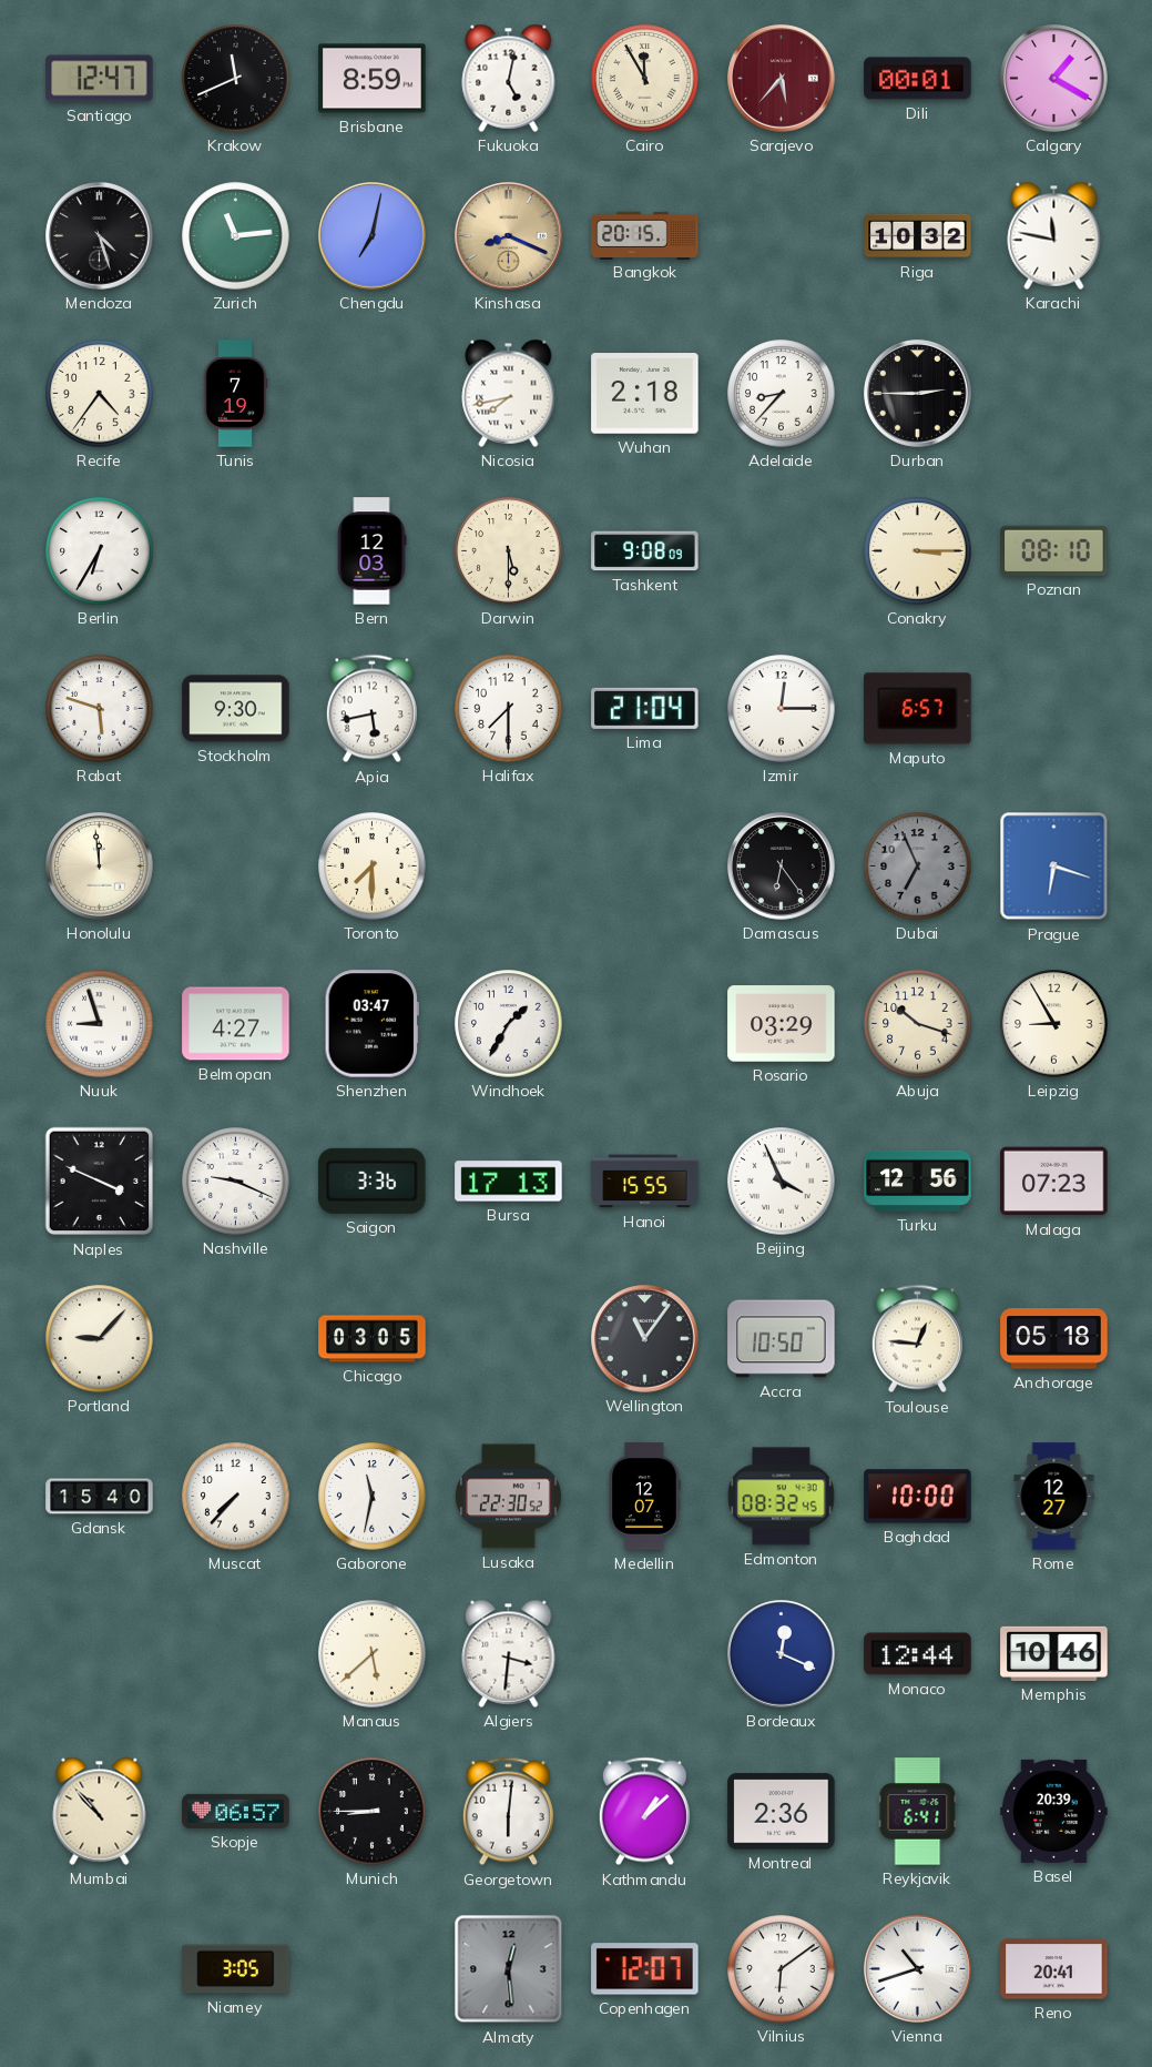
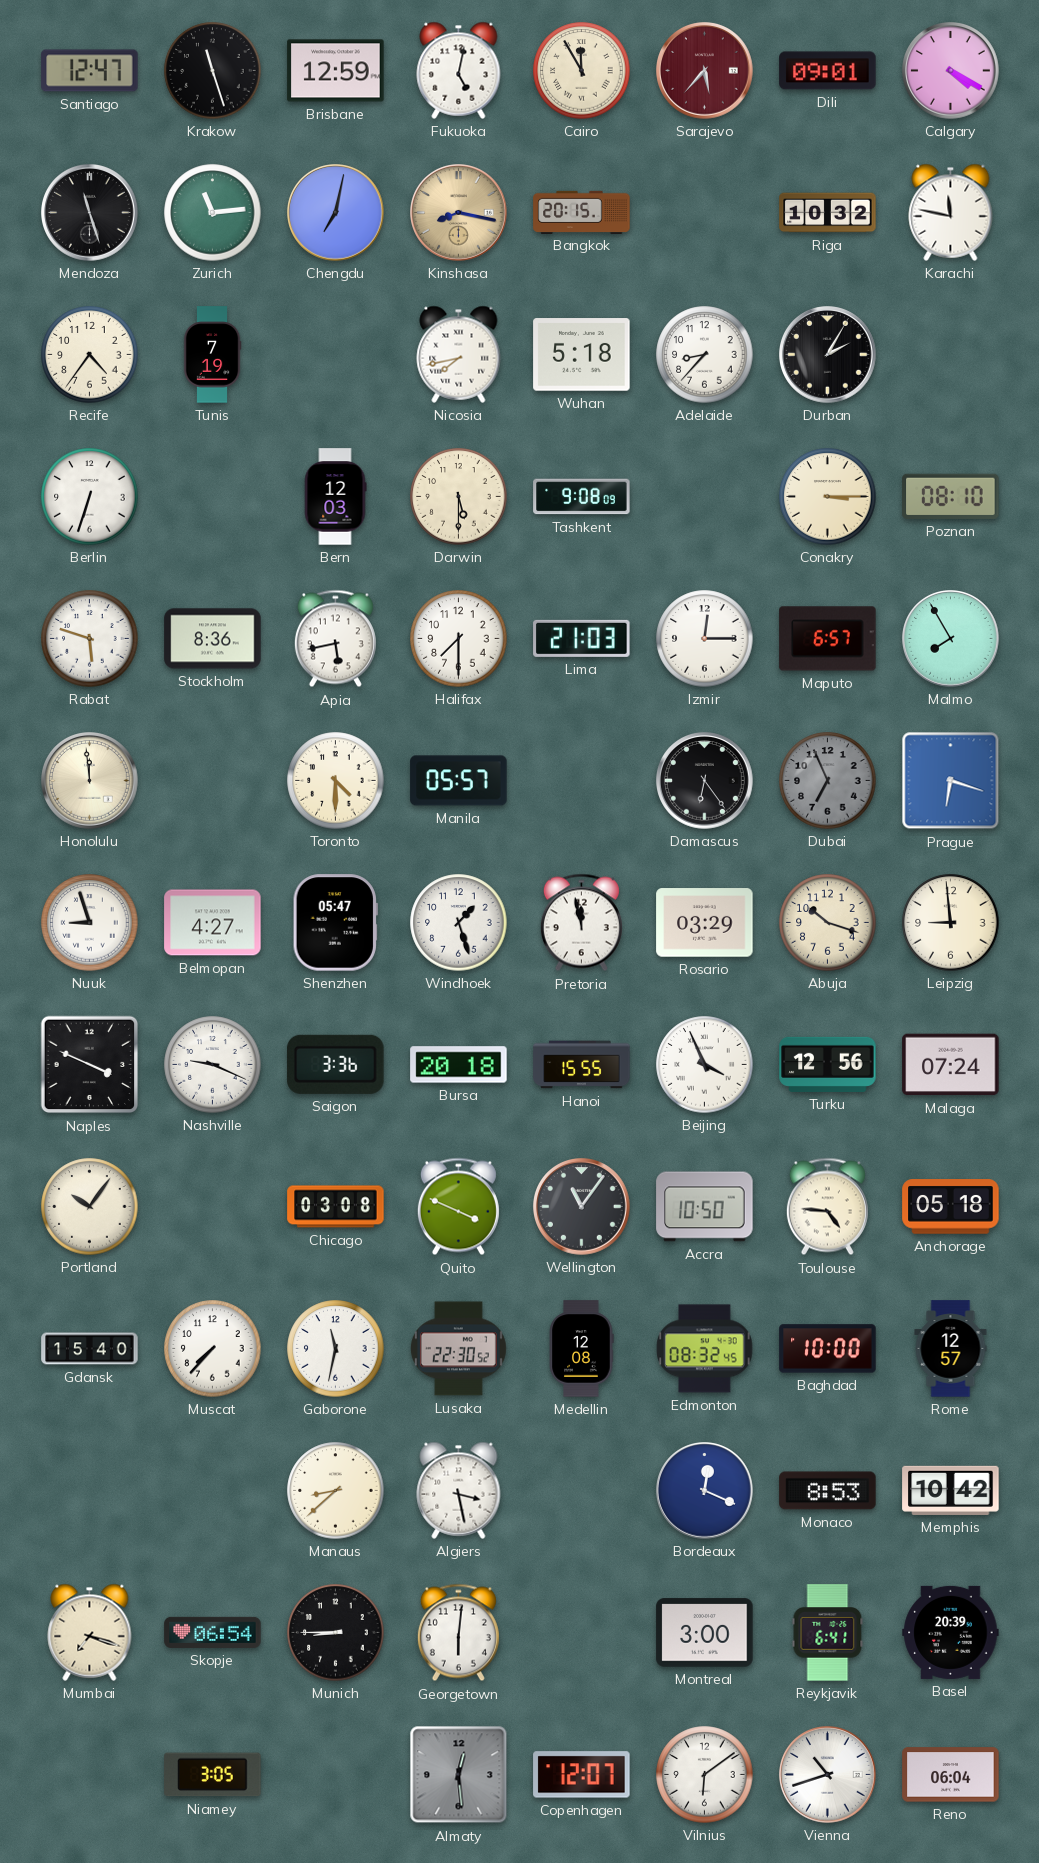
Krakow: 11:41 -> 11:27 (213, 71)
Brisbane: 8:59 -> 12:59 (336, 71)
Dili: 00:01 -> 09:01 (828, 71)
Calgary: 1:20 -> 4:20 (951, 71)
Mendoza: 4:27 -> 11:27 (90, 213)
Kinshasa: 8:19 -> 8:17 (459, 213)
Wuhan: 2:18 -> 5:18 (582, 355)
Durban: 2:45 -> 2:05 (828, 355)
Berlin: 6:35 -> 6:33 (90, 497)
Stockholm: 9:30 -> 8:36 (213, 639)
Lima: 21:04 -> 21:03 (582, 638)
Malmo: none -> 7:55 (951, 639)
Toronto: 7:30 -> 4:30 (336, 781)
Manila: none -> 05:57 (459, 781)
Shenzhen: 03:47 -> 05:47 (335, 923)
Windhoek: 1:35 -> 1:27 (459, 923)
Pretoria: none -> 11:58 (581, 923)
Leipzig: 8:55 -> 8:59 (951, 923)
Bursa: 17:13 -> 20:18 (459, 1065)
Malaga: 07:23 -> 07:24 (951, 1065)
Portland: 9:07 -> 10:06 (90, 1207)
Chicago: 03:05 -> 03:08 (336, 1207)
Quito: none -> 3:49 (458, 1207)
Toulouse: 12:46 -> 4:46 (827, 1207)
Medellin: 12:07 -> 12:08 (581, 1349)
Rome: 12:27 -> 12:57 (951, 1349)
Manaus: 5:38 -> 8:38 (336, 1491)
Algiers: 3:31 -> 3:28 (459, 1490)
Monaco: 12:44 -> 8:53 (828, 1491)
Memphis: 10:46 -> 10:42 (951, 1490)
Mumbai: 10:53 -> 7:18 (90, 1632)
Skopje: 06:57 -> 06:54 (213, 1632)
Kathmandu: 1:08 -> none (644, 1812)
Montreal: 2:36 -> 3:00 (705, 1633)
Reno: 20:41 -> 06:04 (951, 1775)
